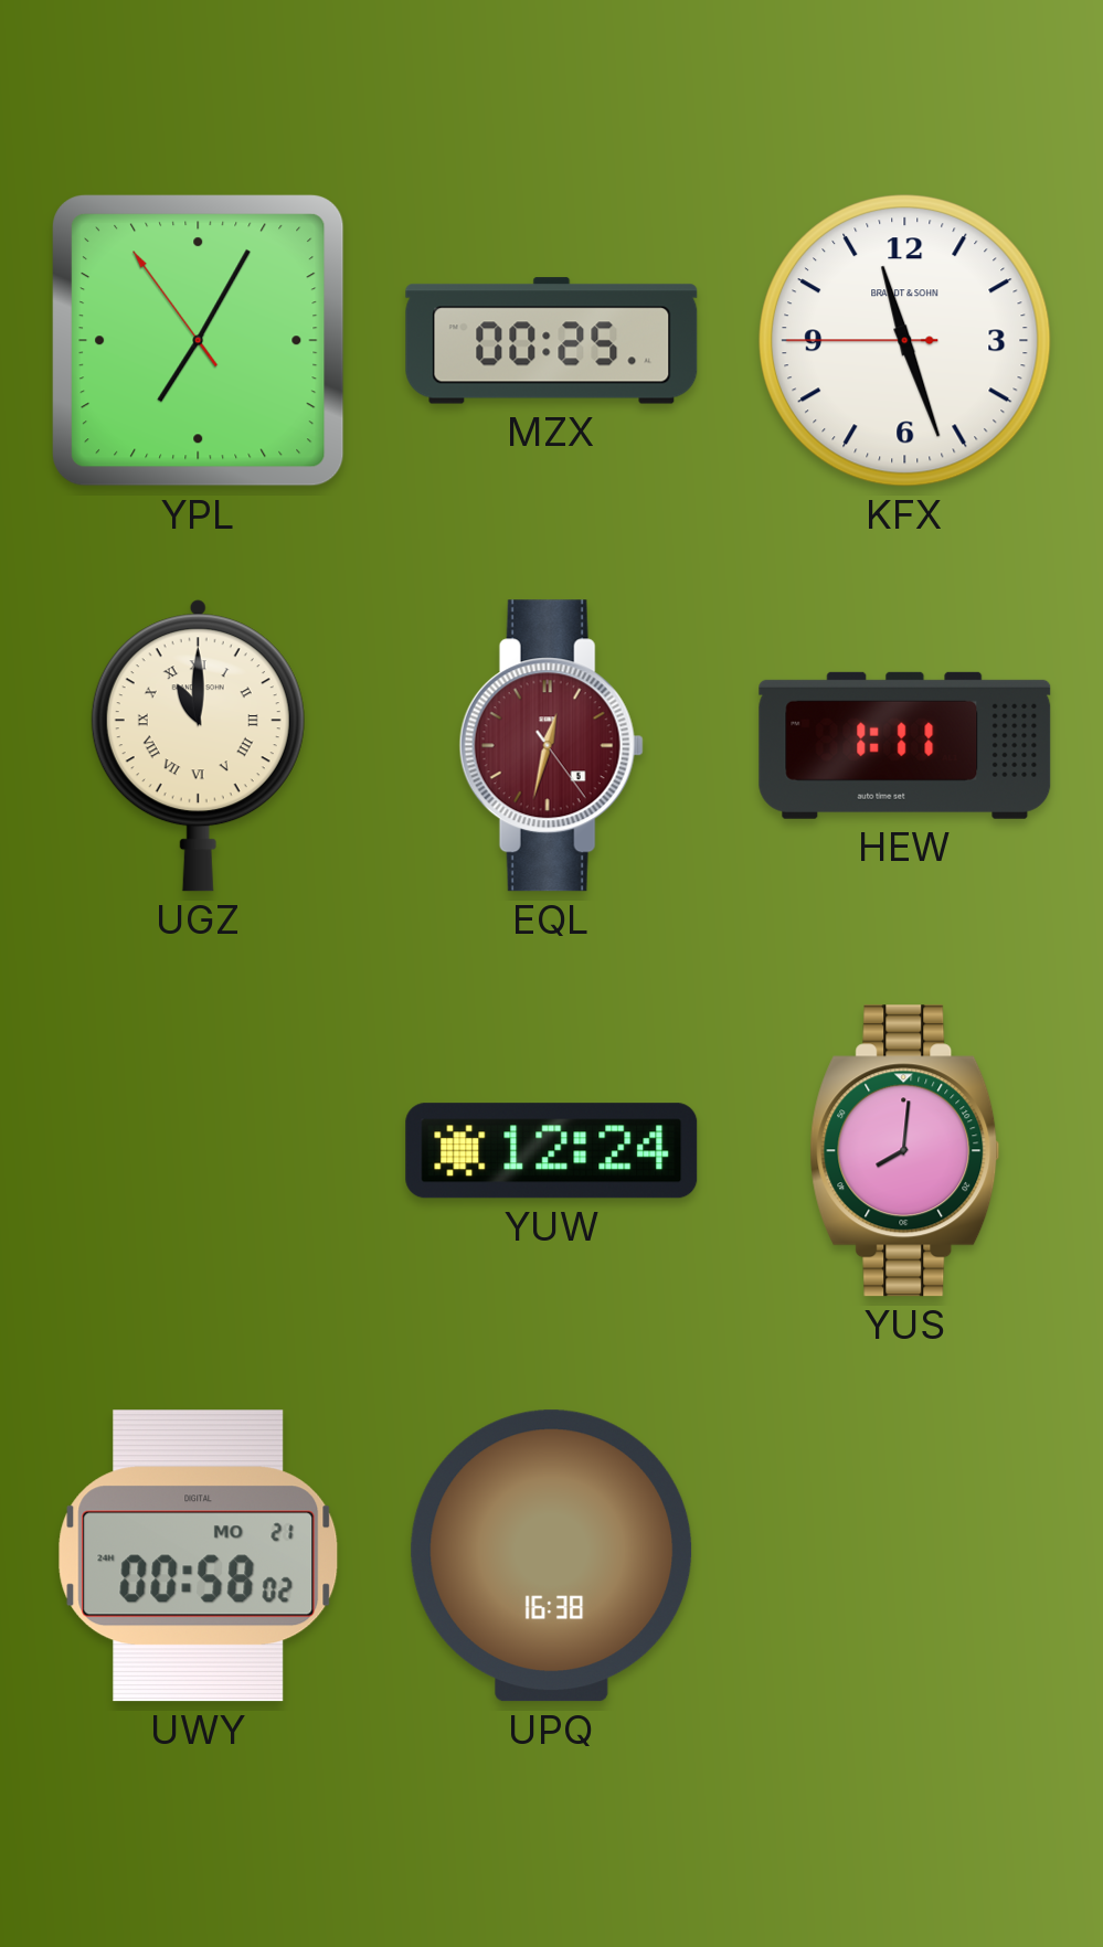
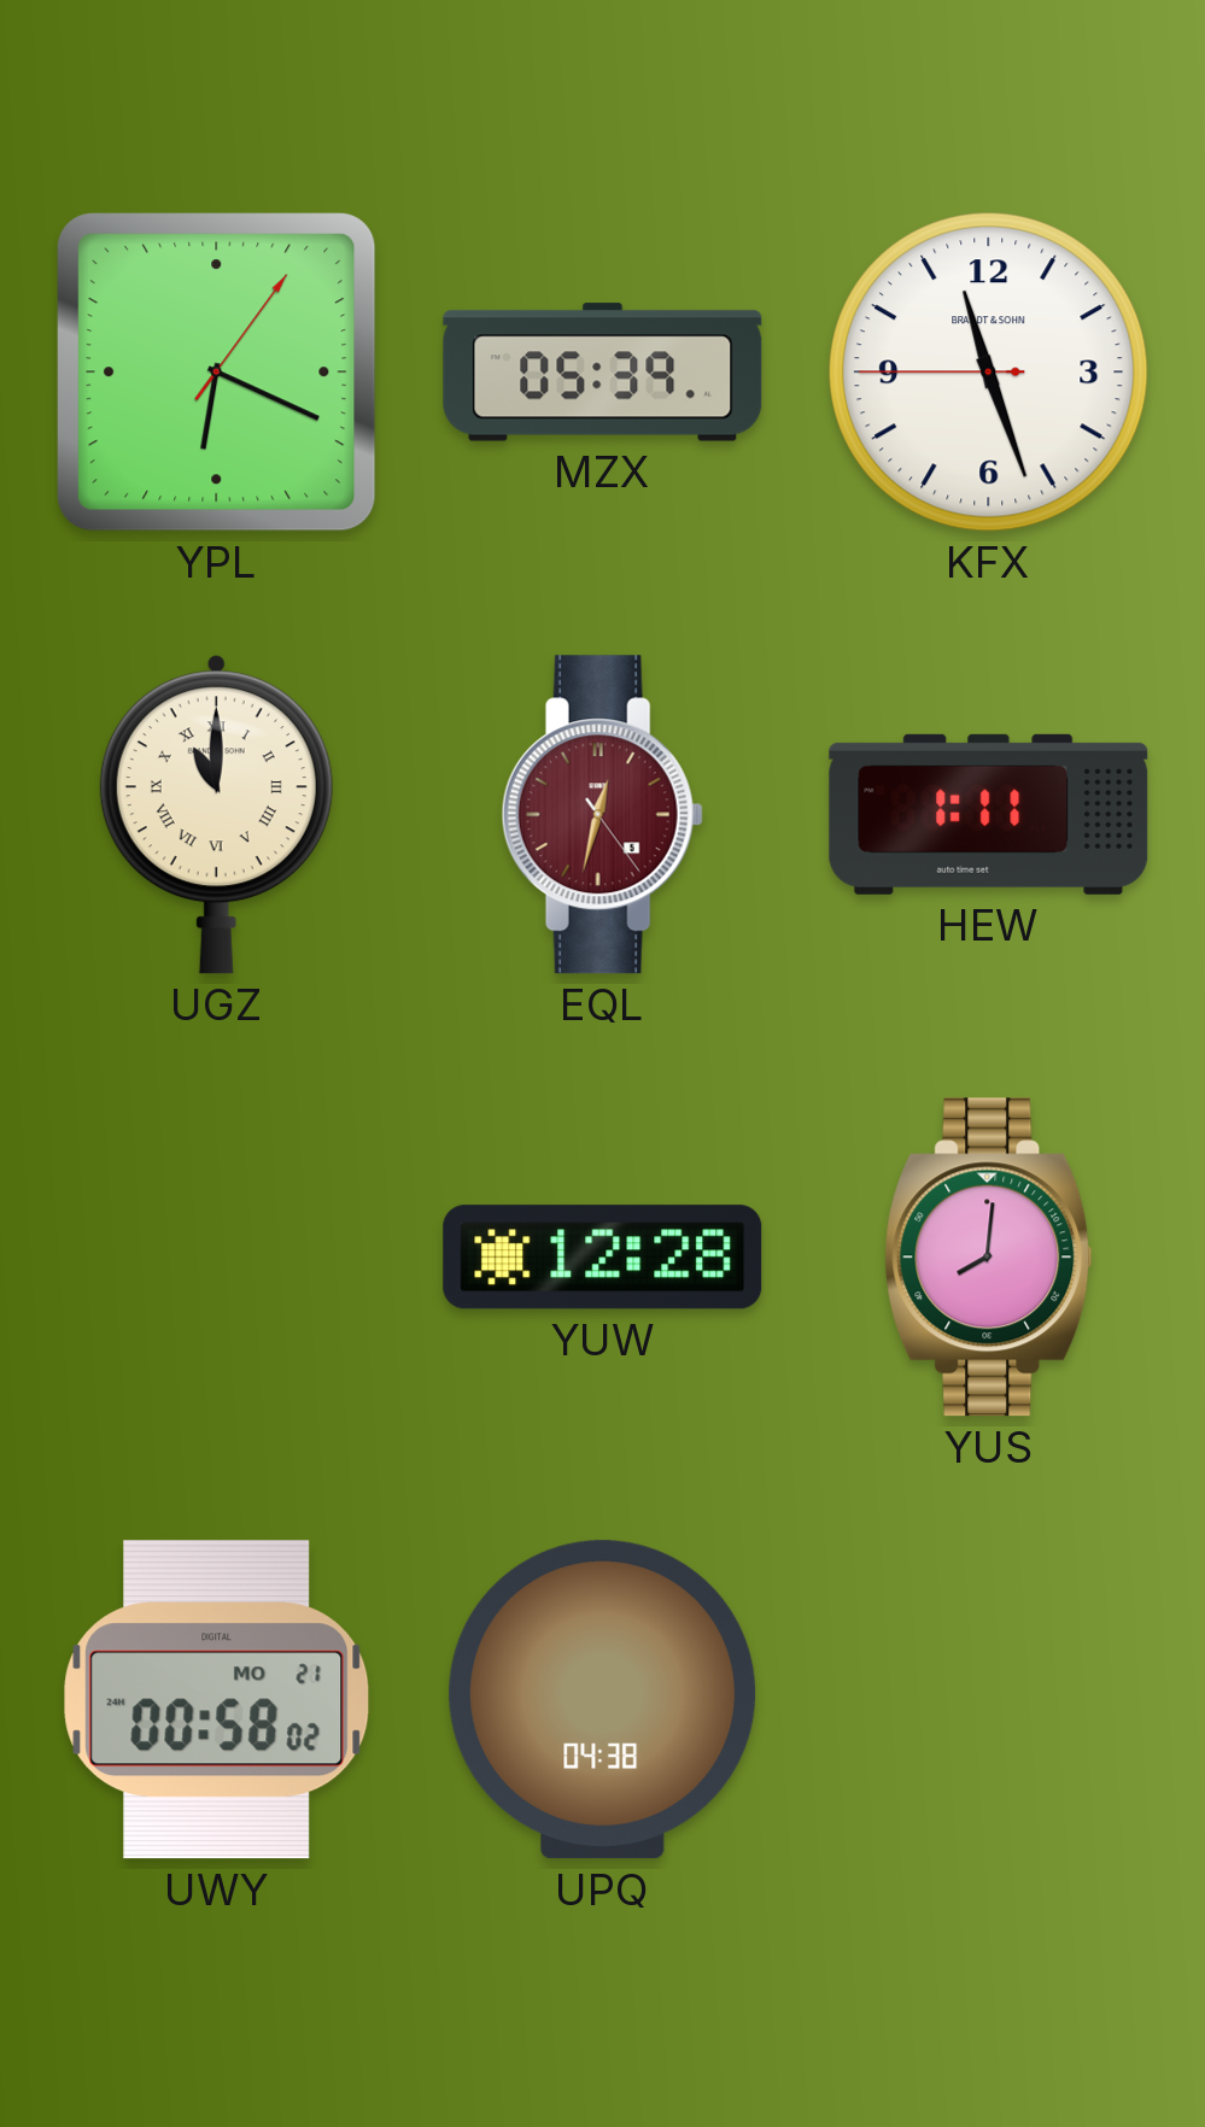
YPL: 7:04 -> 6:19 (217, 373)
MZX: 00:25 -> 05:39 (603, 373)
YUW: 12:24 -> 12:28 (603, 1258)
UPQ: 16:38 -> 04:38 (603, 1700)
